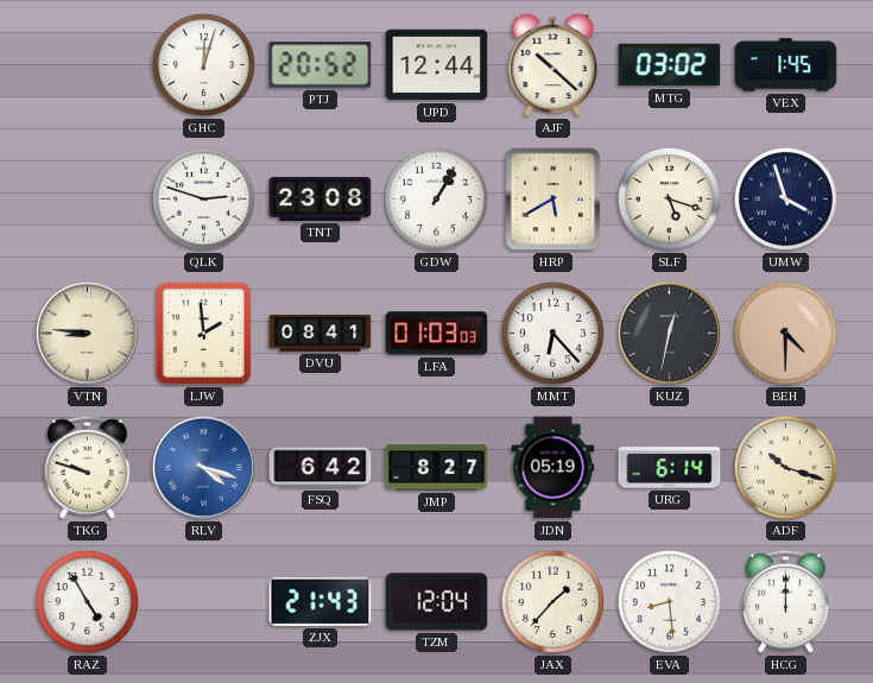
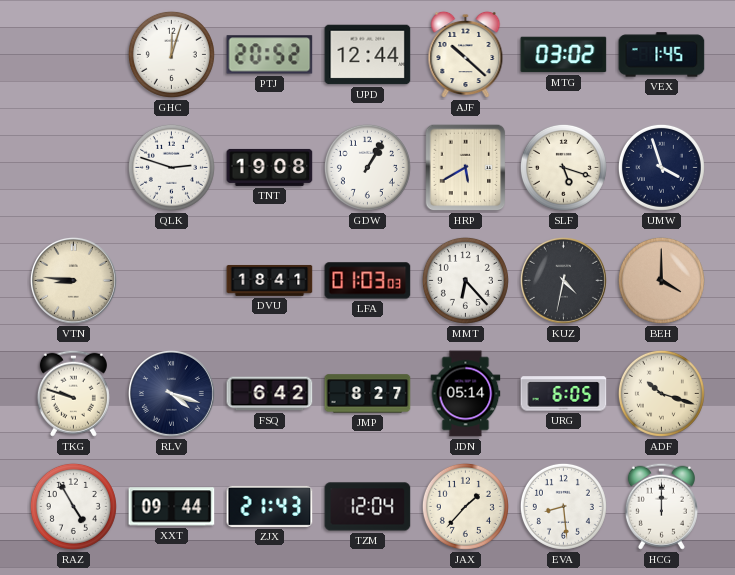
TNT: 23:08 -> 19:08 (270, 167)
LJW: 1:59 -> none (203, 333)
DVU: 08:41 -> 18:41 (270, 280)
KUZ: 12:32 -> 4:32 (563, 280)
BEH: 4:30 -> 4:00 (661, 280)
RLV dial: blue -> navy (171, 393)
JDN: 05:19 -> 05:14 (466, 394)
URG: 6:14 -> 6:05 (564, 394)
XXT: none -> 09:44 (172, 507)
